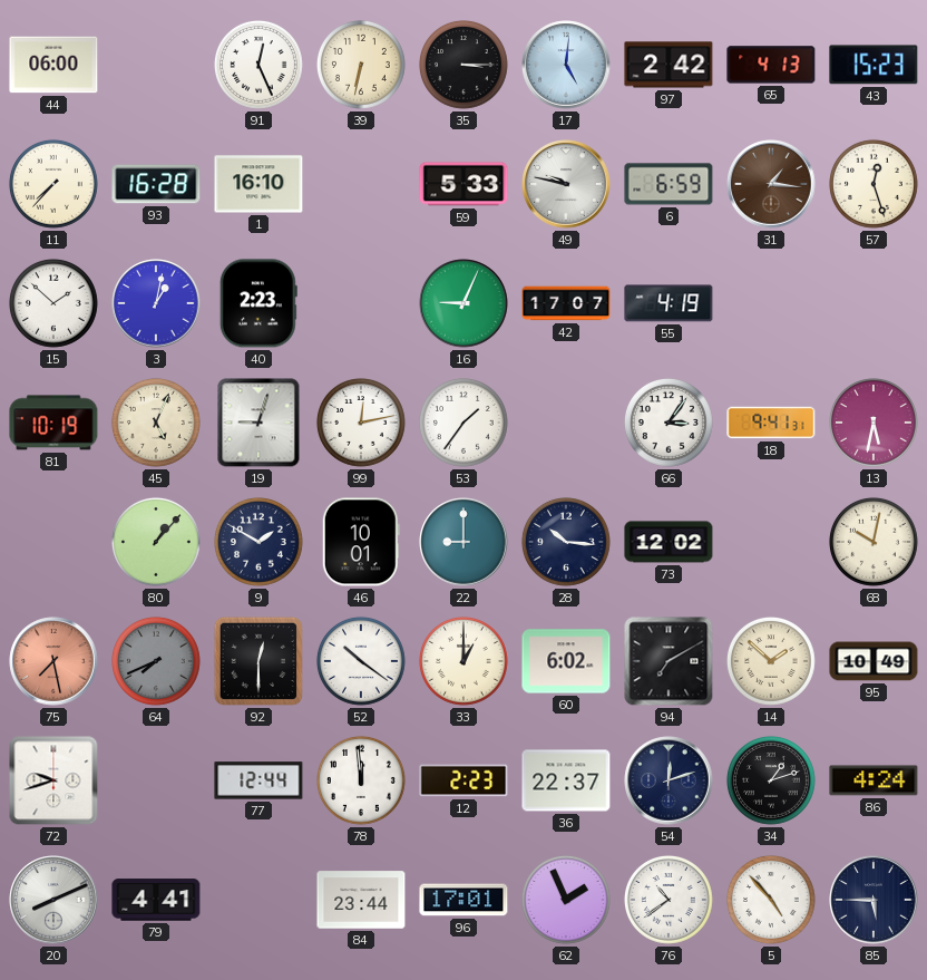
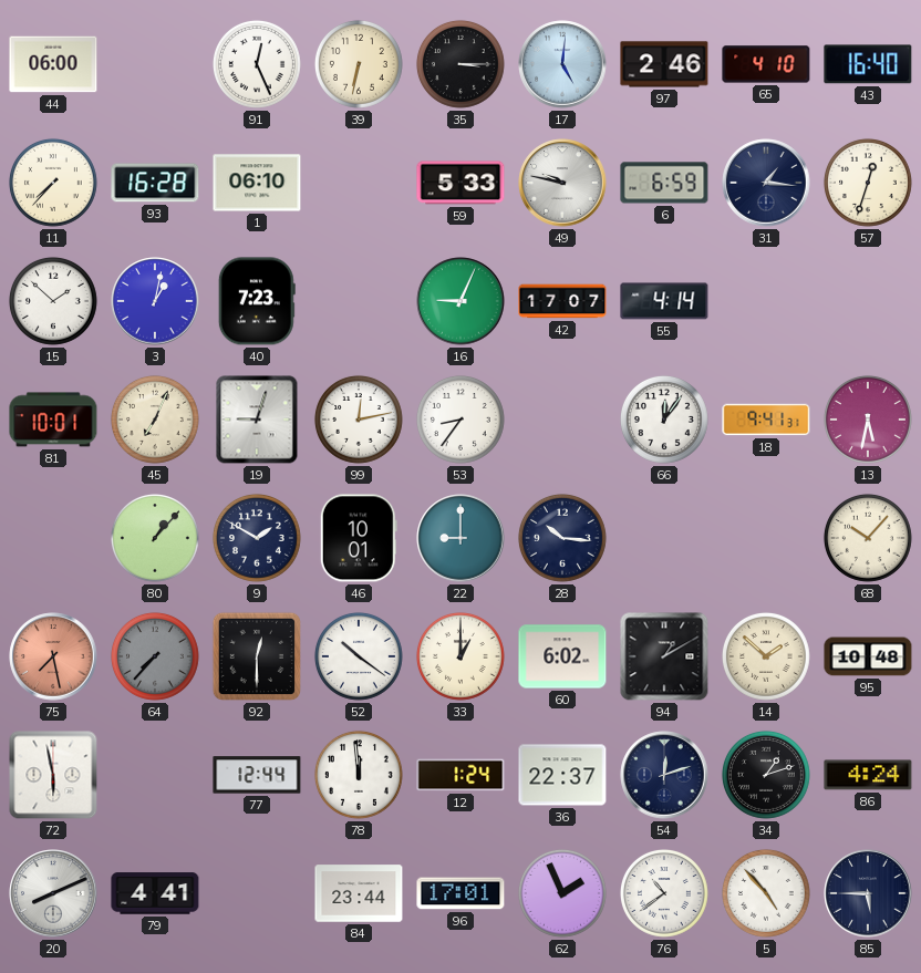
97: 2:42 -> 2:46 (664, 64)
65: 4:13 -> 4:10 (766, 64)
43: 15:23 -> 16:40 (868, 64)
1: 16:10 -> 06:10 (257, 183)
31 dial: brown -> navy (766, 183)
57: 12:27 -> 12:33 (868, 183)
40: 2:23 -> 7:23 (257, 301)
55: 4:19 -> 4:14 (664, 301)
81: 10:19 -> 10:01 (53, 420)
45: 5:04 -> 7:04 (155, 420)
53: 1:36 -> 8:36 (460, 420)
66: 3:06 -> 12:06 (664, 420)
73: 12:02 -> none (669, 542)
68: 10:02 -> 10:07 (868, 538)
64: 7:41 -> 7:37 (155, 656)
94: 7:10 -> 1:10 (664, 656)
95: 10:49 -> 10:48 (868, 656)
72: 9:42 -> 5:58 (53, 775)
12: 2:23 -> 1:24 (460, 775)
